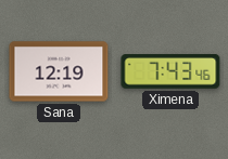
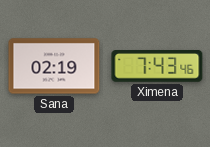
Sana: 12:19 -> 02:19 (54, 66)
